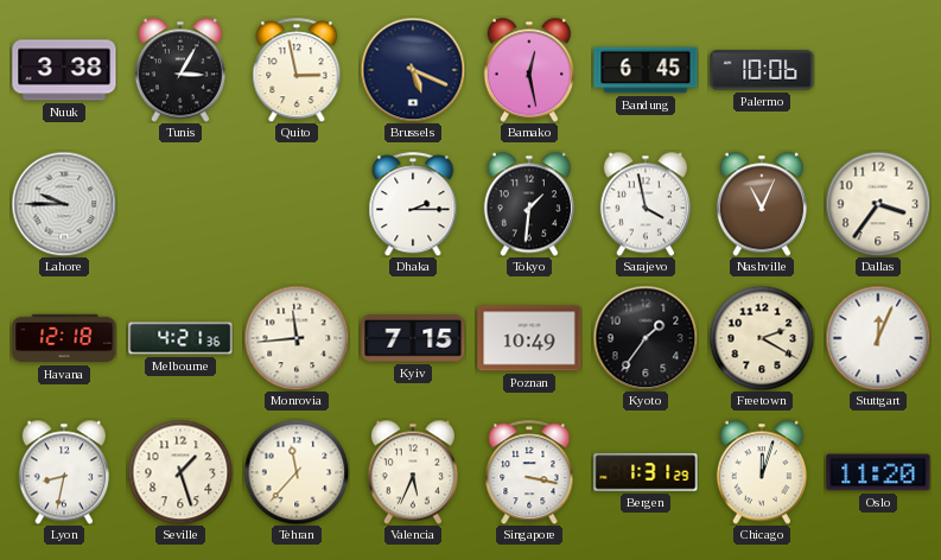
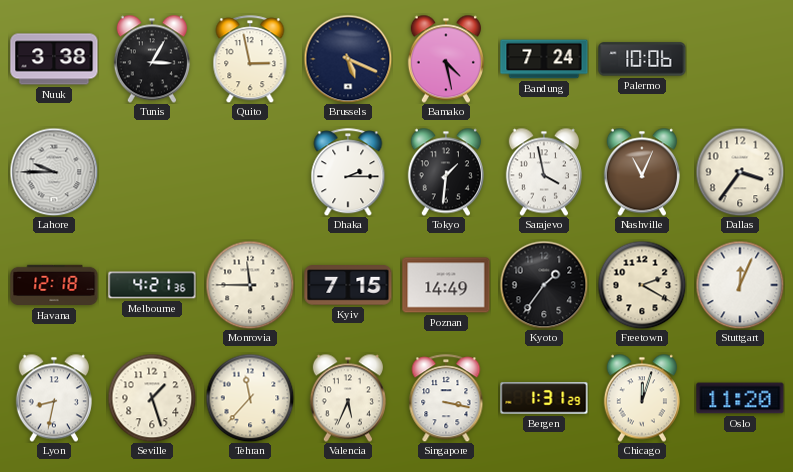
Bamako: 12:28 -> 4:28 (446, 59)
Bandung: 6:45 -> 7:24 (544, 59)
Monrovia: 11:44 -> 11:45 (250, 285)
Poznan: 10:49 -> 14:49 (446, 285)
